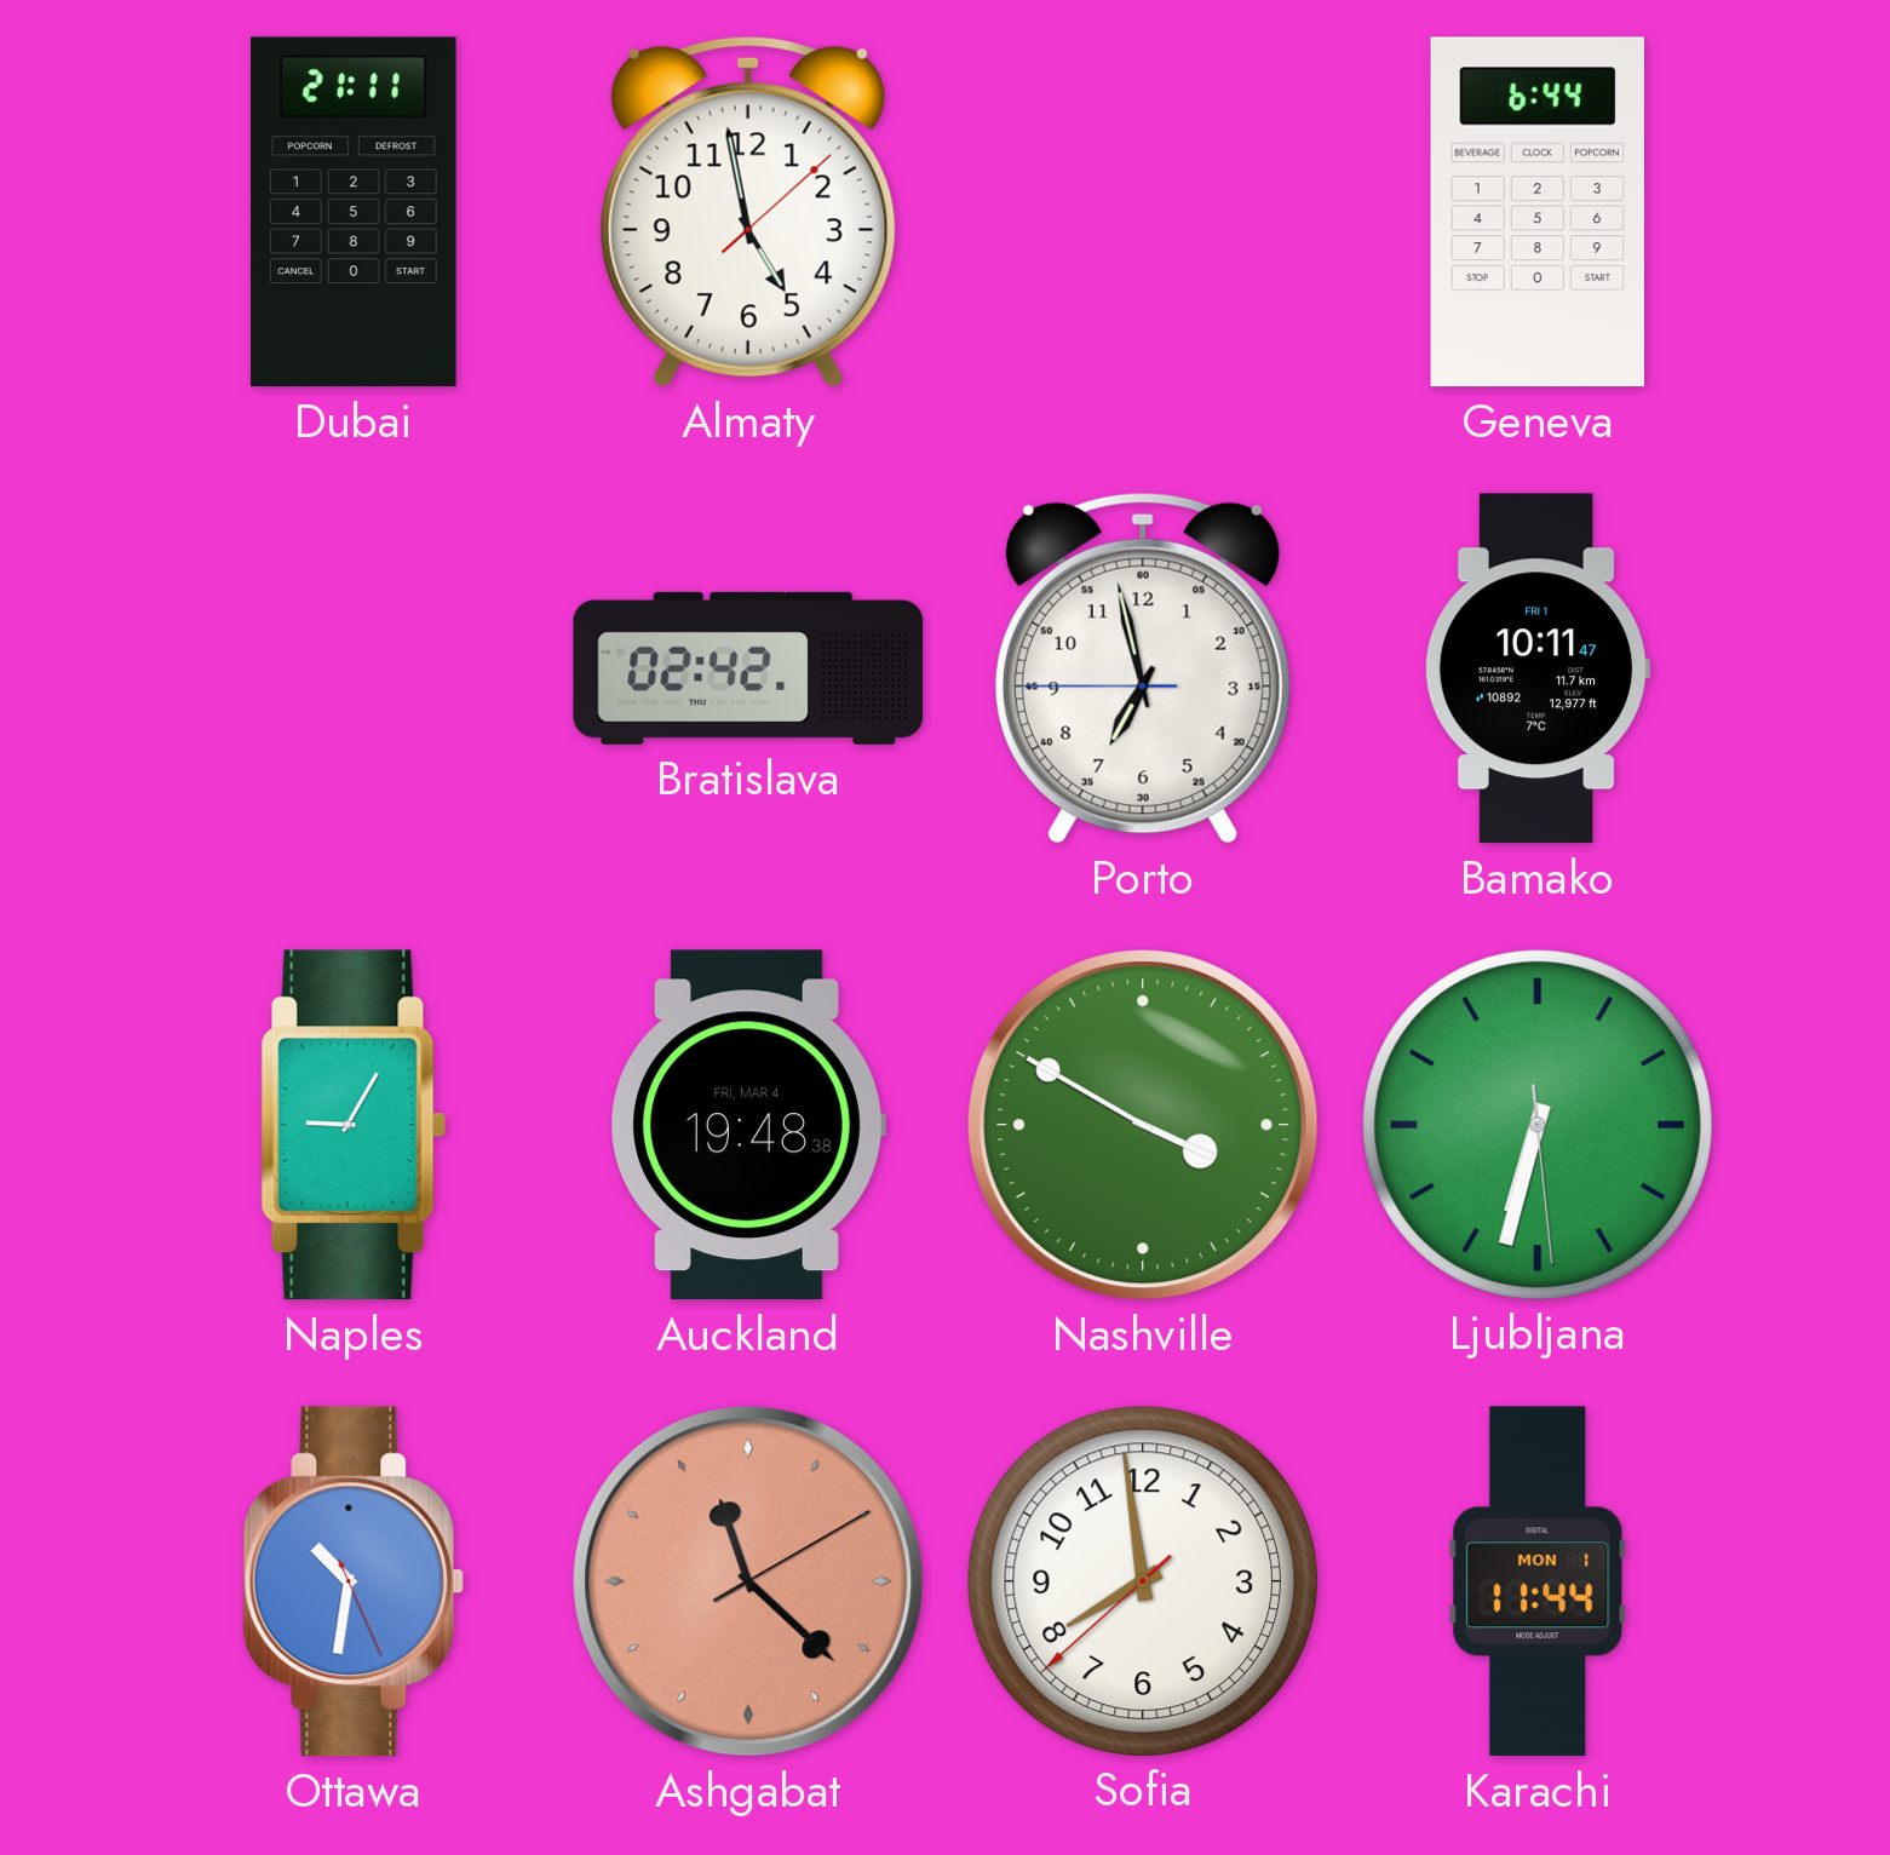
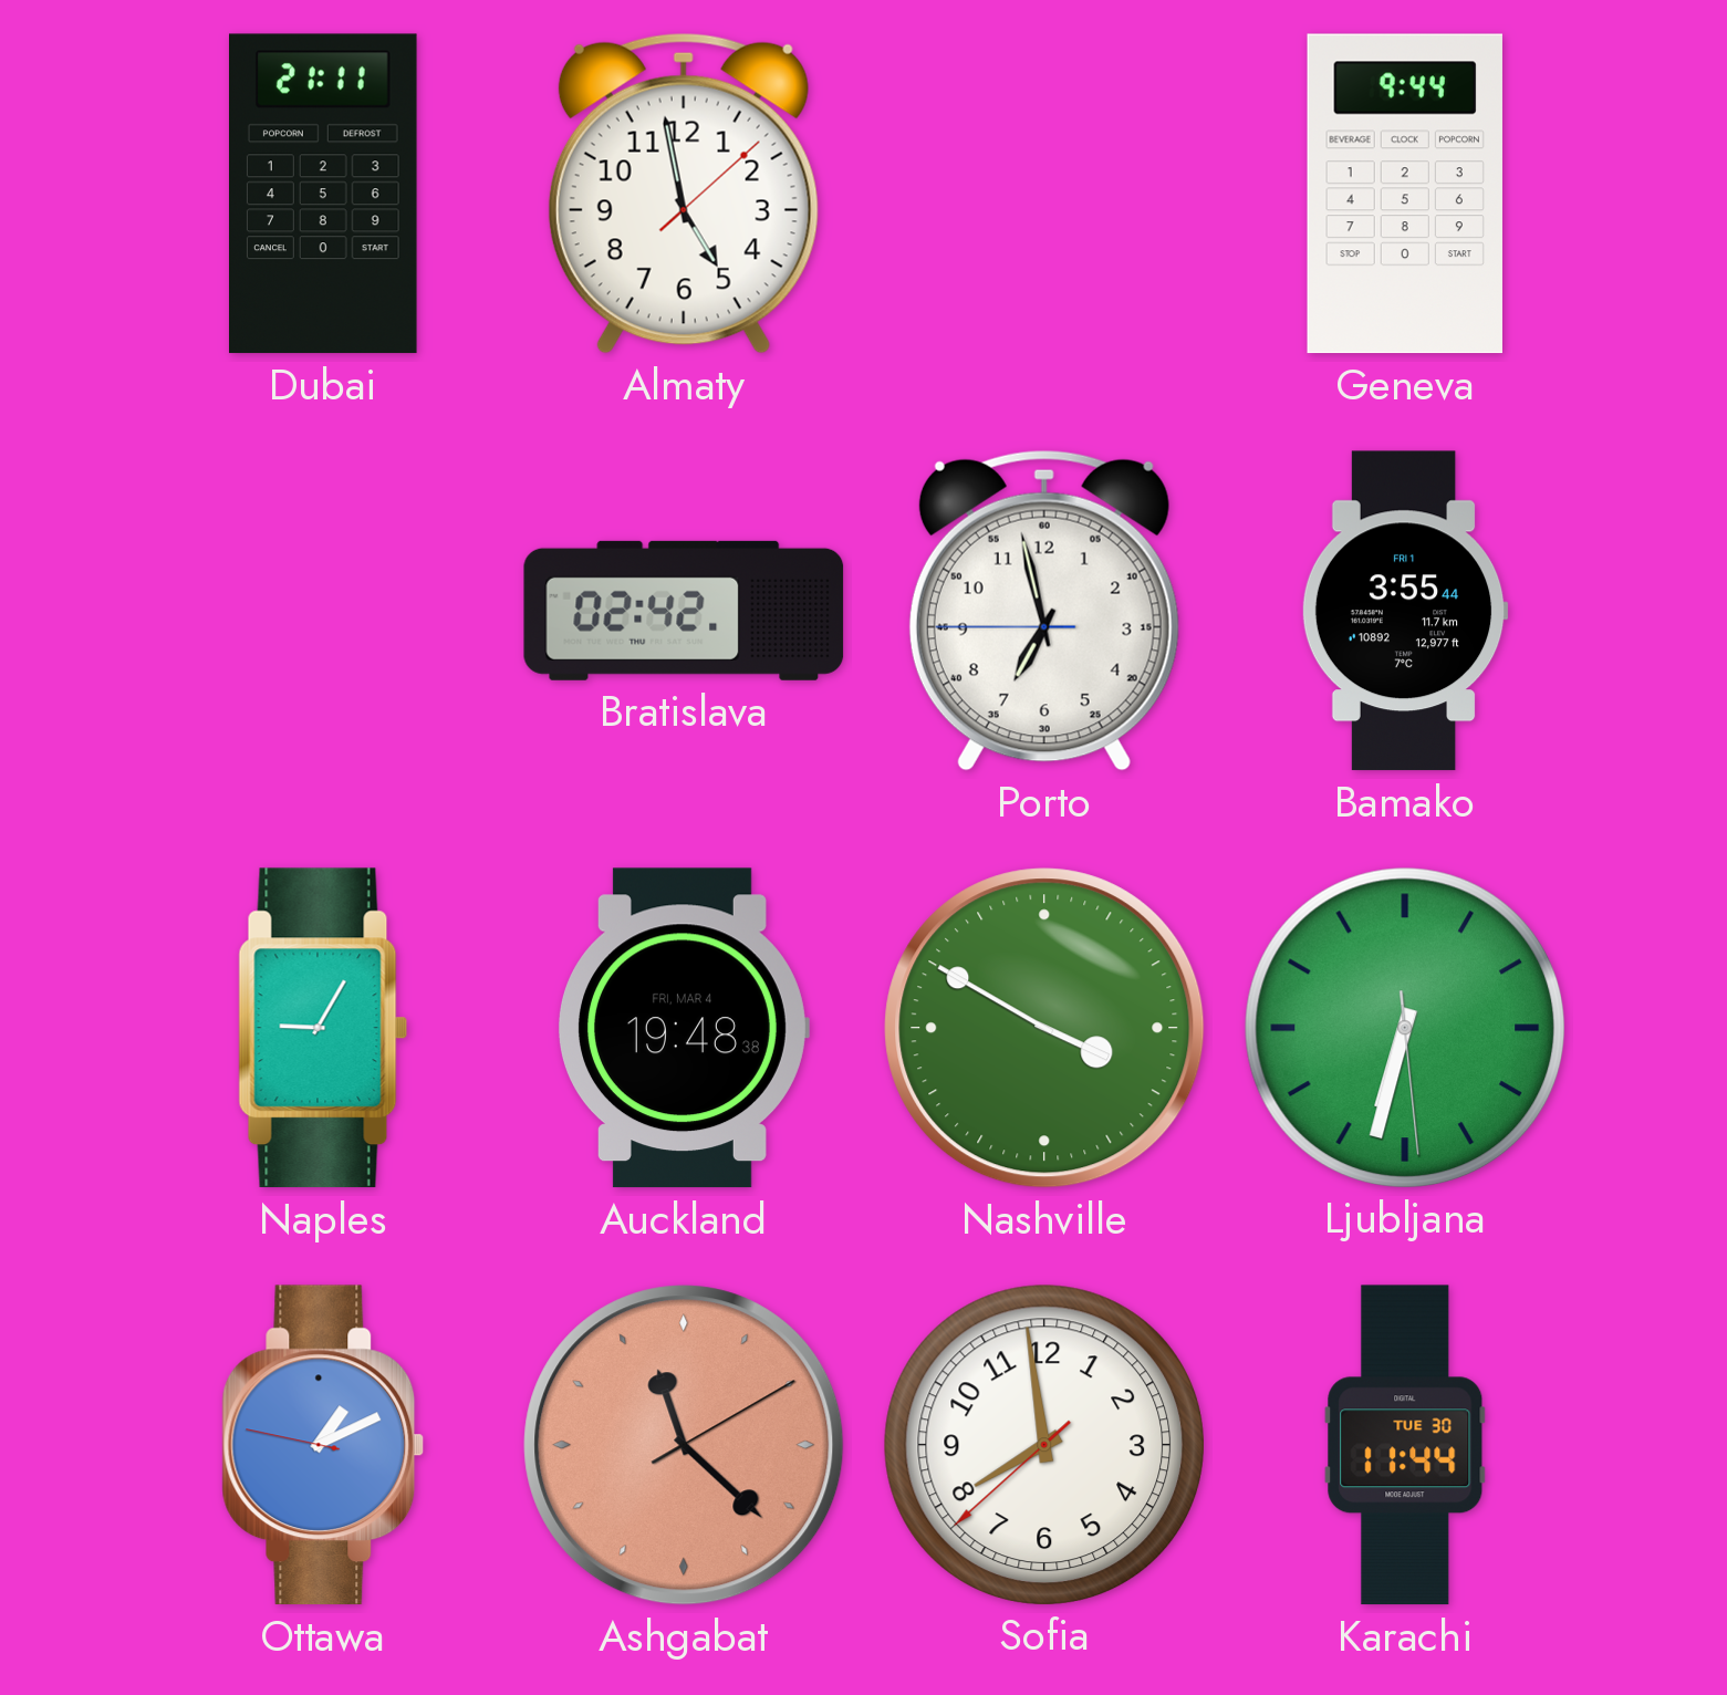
Geneva: 6:44 -> 9:44 (1405, 194)
Bamako: 10:11 -> 3:55 (1405, 611)
Ottawa: 10:31 -> 1:10 (323, 1445)
Karachi date: MON 1 -> TUE 30 (1405, 1445)
